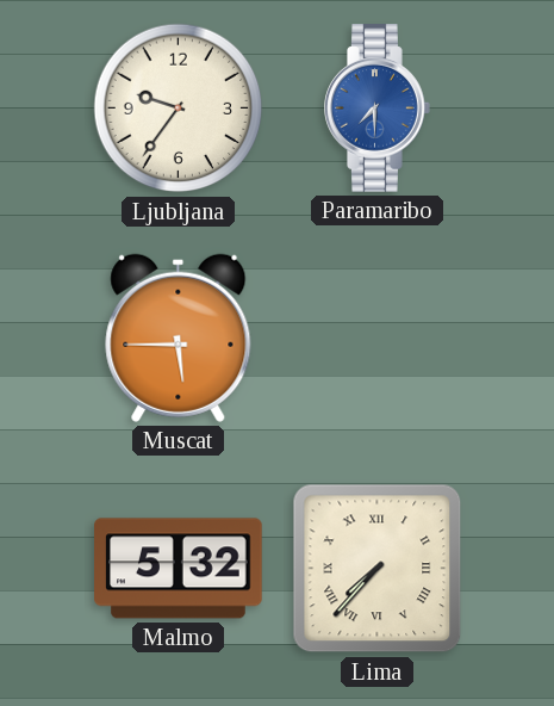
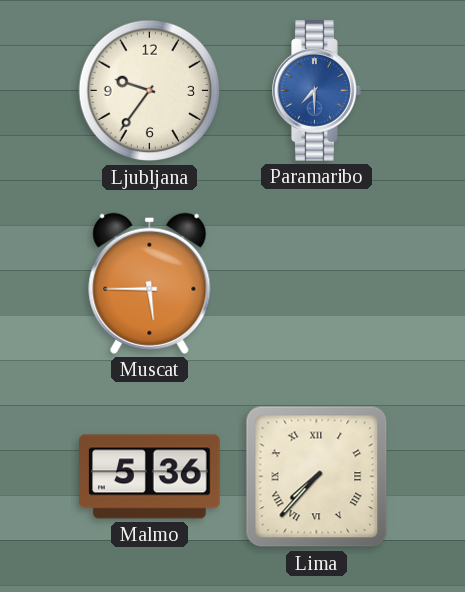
Malmo: 5:32 -> 5:36 (150, 477)
